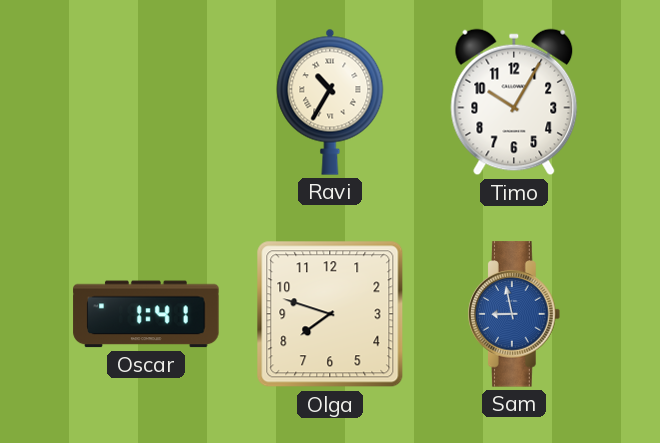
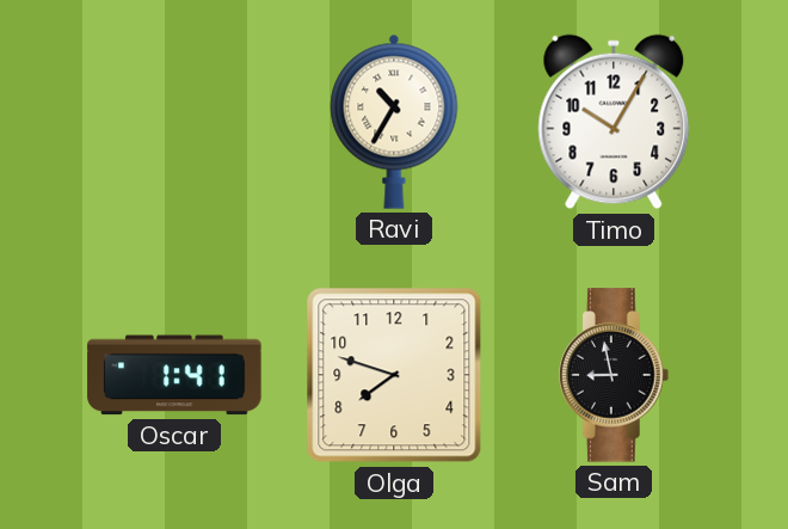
Sam dial: blue -> black (615, 375)
